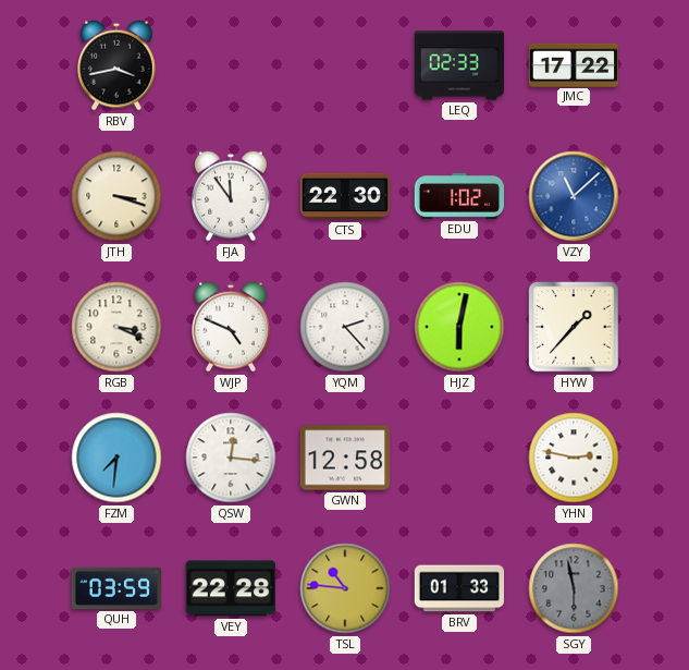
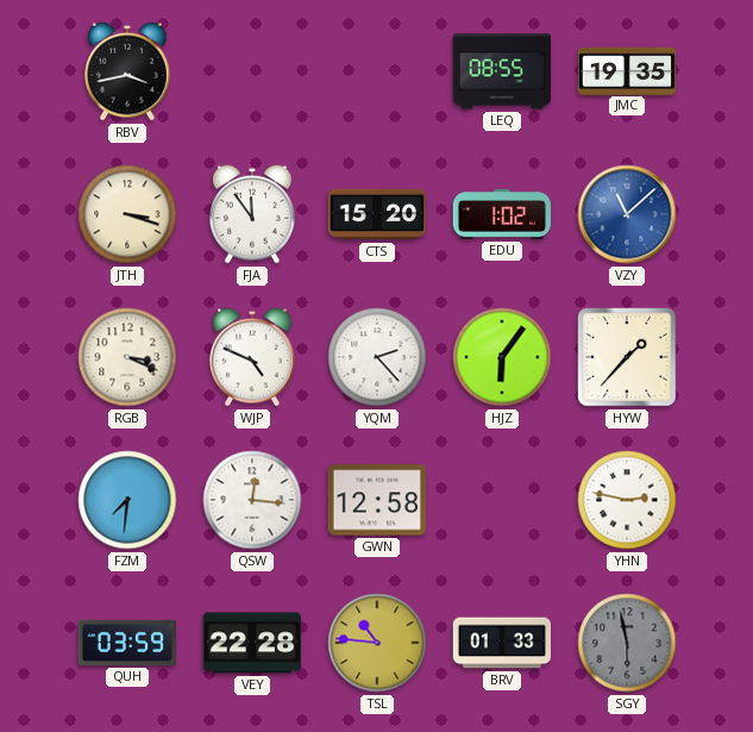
LEQ: 02:33 -> 08:55 (501, 71)
JMC: 17:22 -> 19:35 (626, 70)
CTS: 22:30 -> 15:20 (377, 214)
HJZ: 6:02 -> 6:06 (502, 357)
